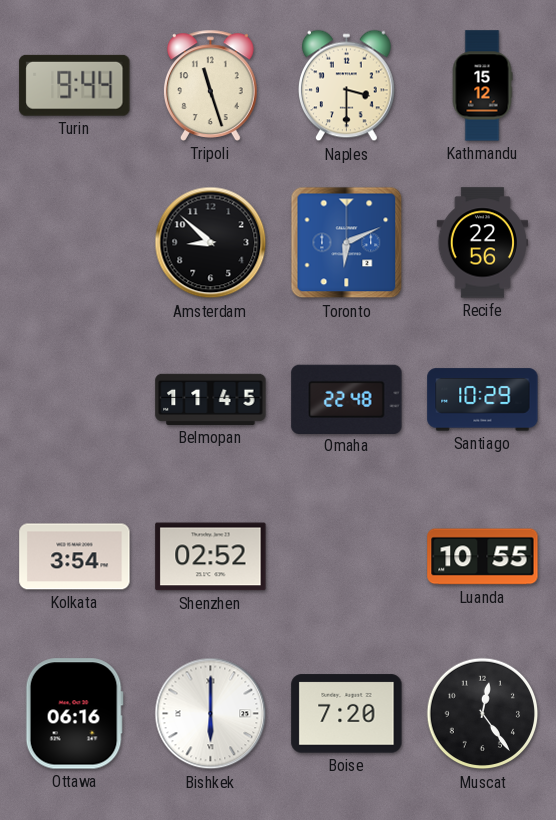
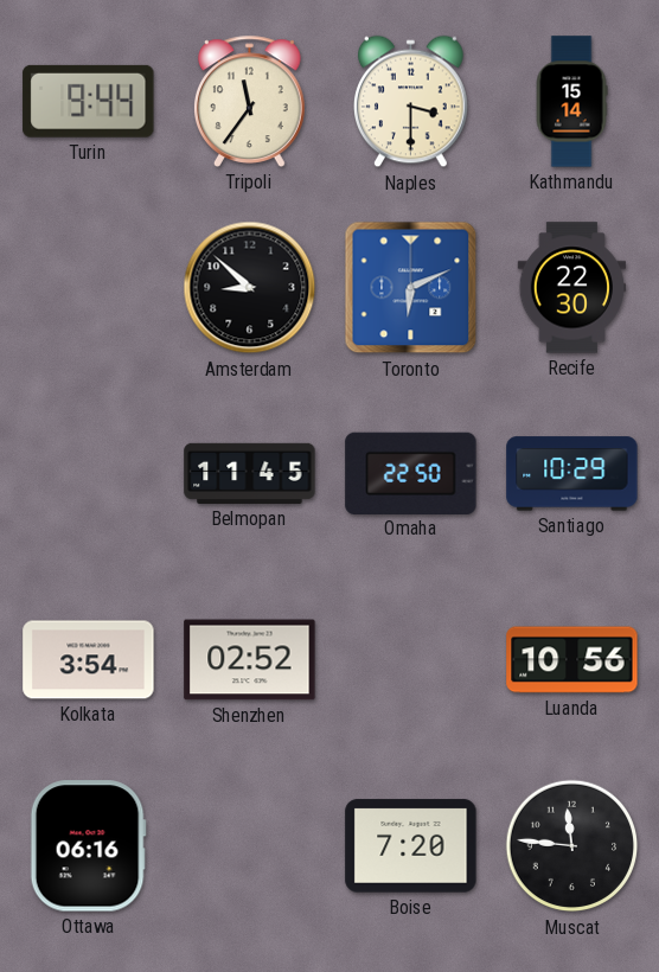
Tripoli: 11:27 -> 11:36 (250, 101)
Kathmandu: 15:12 -> 15:14 (571, 102)
Recife: 22:56 -> 22:30 (571, 288)
Omaha: 22:48 -> 22:50 (411, 473)
Luanda: 10:55 -> 10:56 (572, 660)
Bishkek: 6:00 -> none (211, 714)
Muscat: 12:24 -> 11:46 (572, 846)
